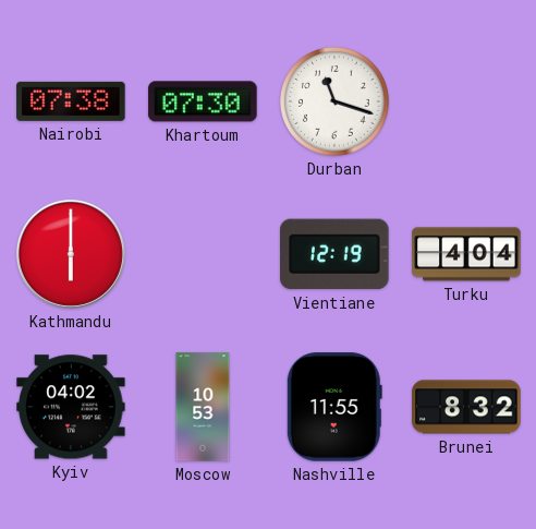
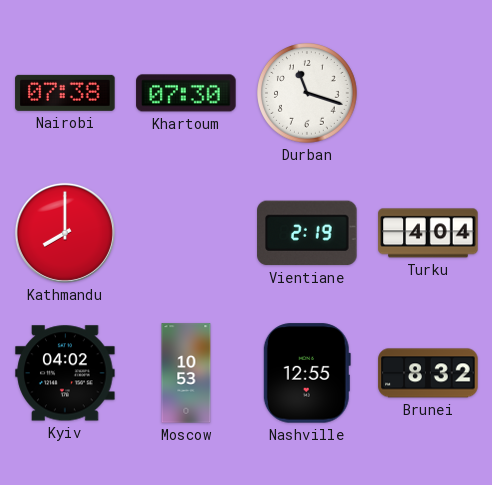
Kathmandu: 6:00 -> 8:00 (65, 233)
Vientiane: 12:19 -> 2:19 (307, 233)
Nashville: 11:55 -> 12:55 (307, 373)
